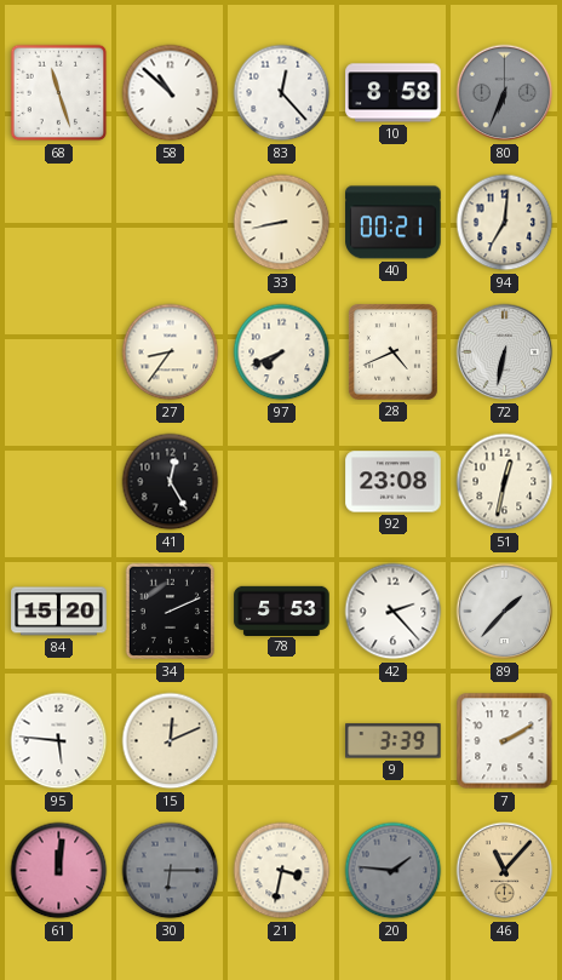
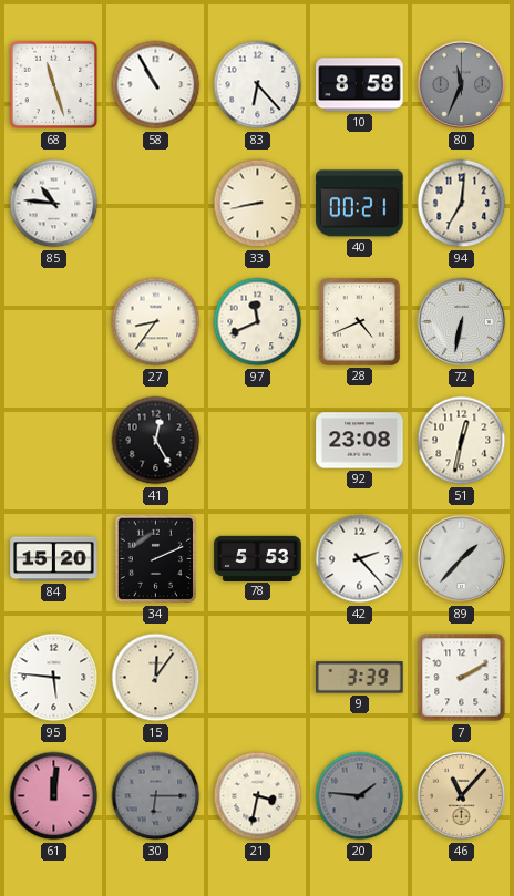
58: 10:52 -> 10:55 (156, 85)
83: 12:23 -> 6:23 (258, 85)
80: 6:34 -> 11:34 (462, 85)
85: none -> 10:46 (54, 204)
97: 7:41 -> 11:41 (258, 322)
15: 12:11 -> 12:06 (156, 678)
